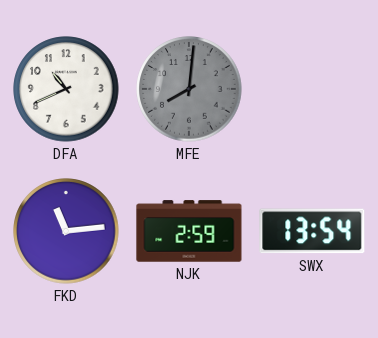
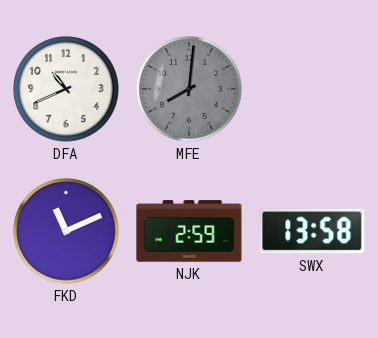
FKD: 11:14 -> 11:11 (66, 231)
SWX: 13:54 -> 13:58 (312, 231)
